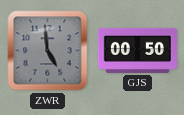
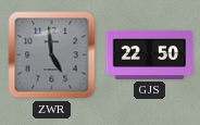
GJS: 00:50 -> 22:50 (149, 54)
